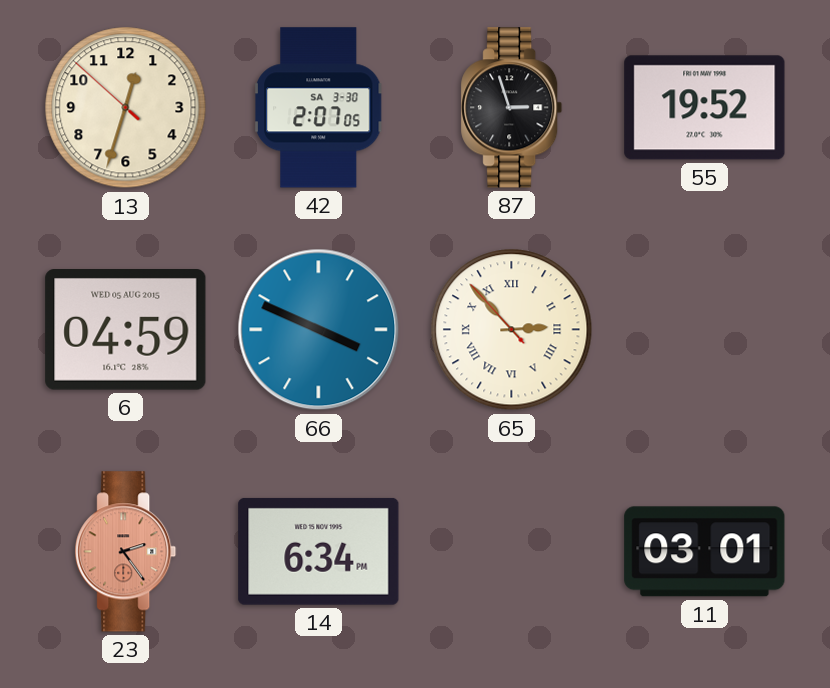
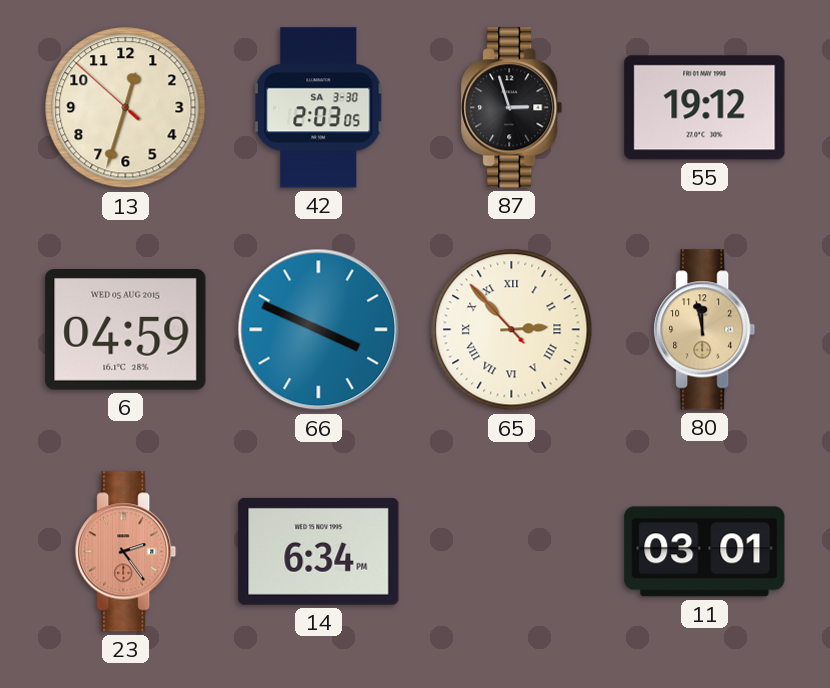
42: 2:07 -> 2:03 (318, 108)
55: 19:52 -> 19:12 (705, 108)
80: none -> 11:58 (705, 330)
